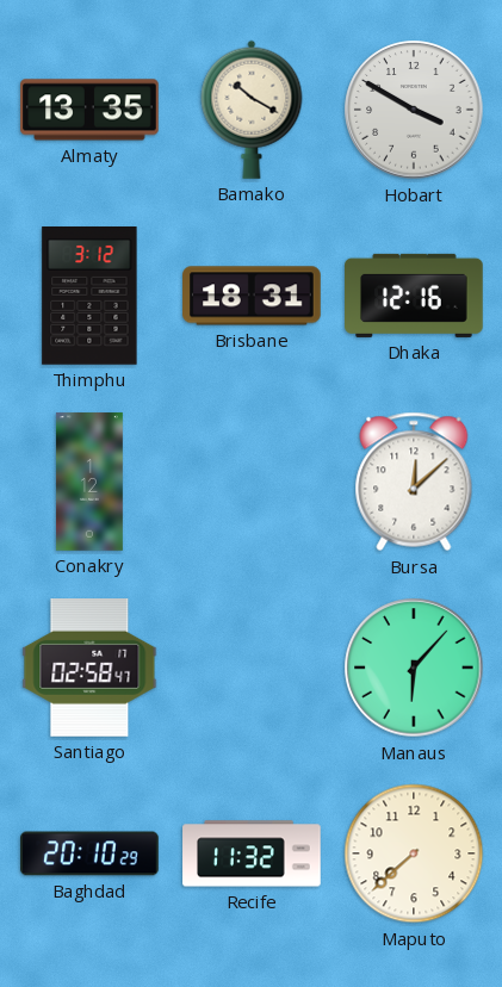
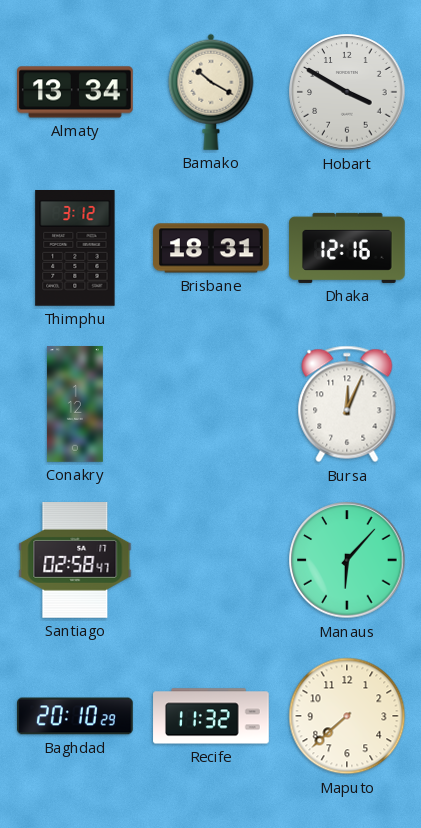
Almaty: 13:35 -> 13:34 (75, 92)
Bursa: 12:08 -> 12:04 (347, 404)
